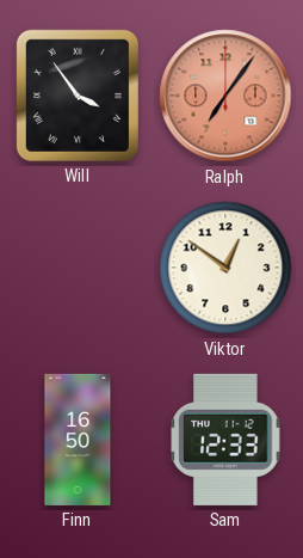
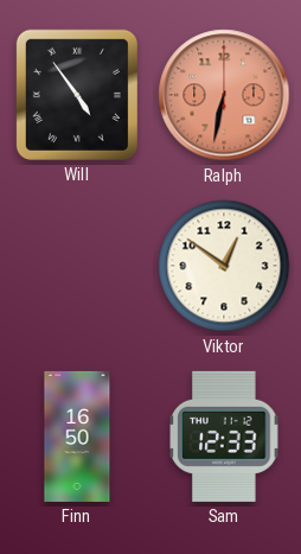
Will: 3:54 -> 4:54 (77, 95)
Ralph: 7:06 -> 6:32 (224, 95)
